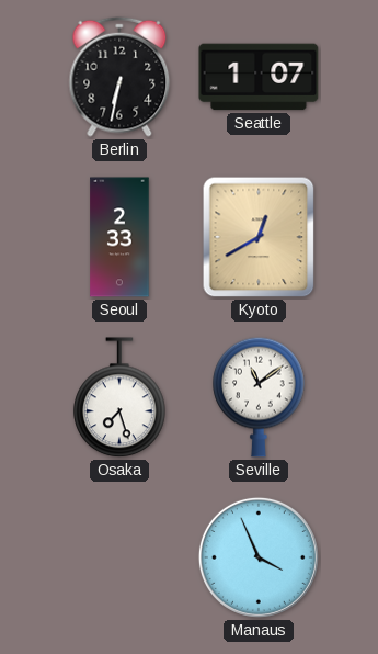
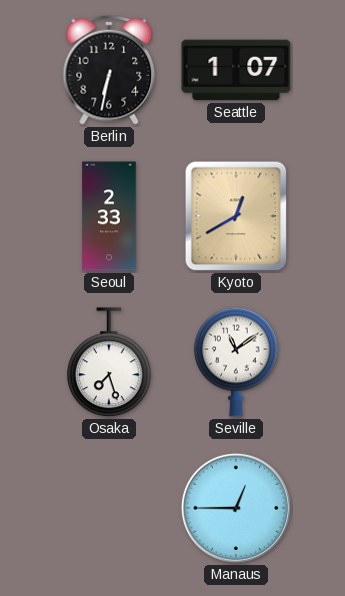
Manaus: 3:56 -> 12:45 (236, 508)
